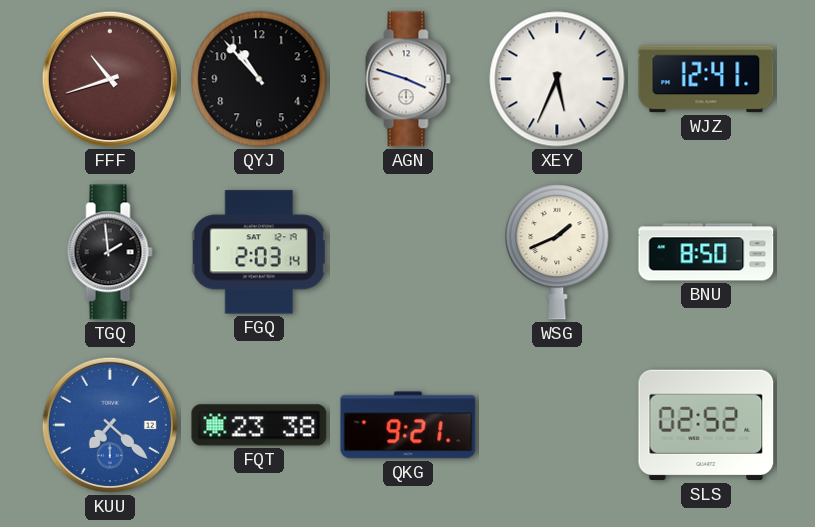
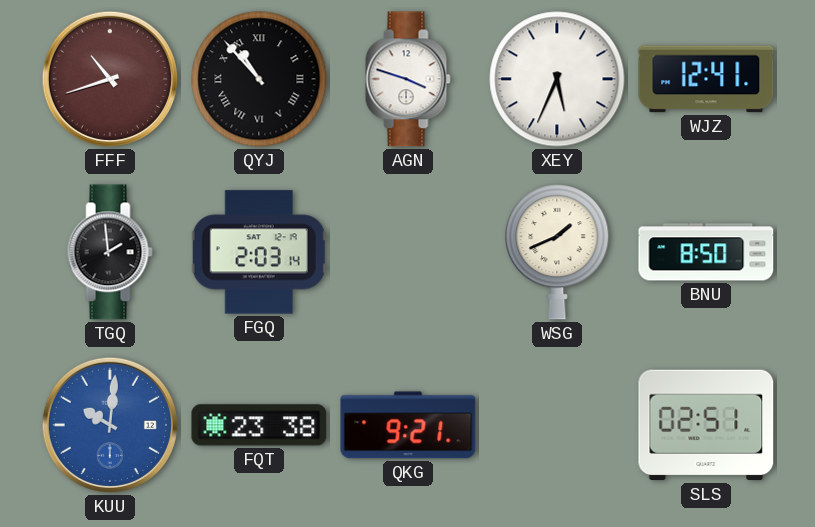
QYJ numerals: Arabic -> Roman (259, 79)
KUU: 7:22 -> 10:01 (110, 425)
SLS: 02:52 -> 02:51 (706, 425)
